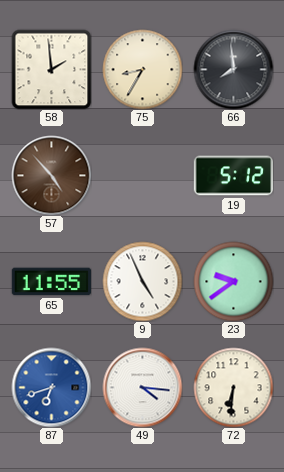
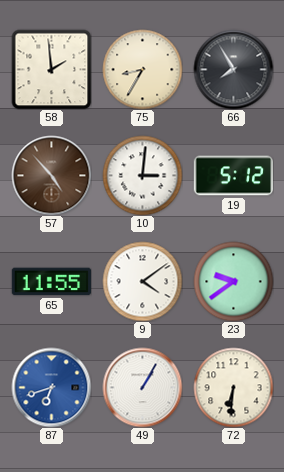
66: 7:59 -> 7:55 (233, 69)
10: none -> 3:01 (142, 175)
9: 4:56 -> 4:09 (142, 281)
49: 4:16 -> 1:05 (142, 387)
